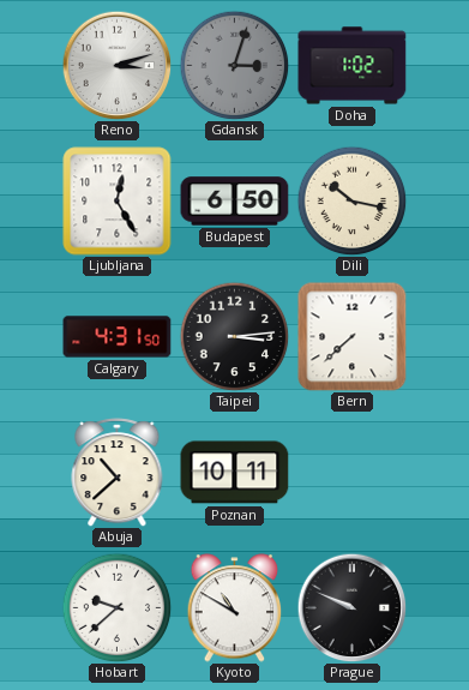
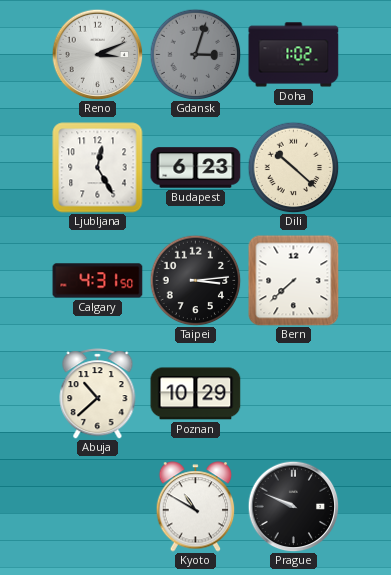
Reno: 3:12 -> 3:11 (97, 54)
Budapest: 6:50 -> 6:23 (196, 168)
Dili: 10:17 -> 10:22 (293, 167)
Poznan: 10:11 -> 10:29 (196, 394)
Hobart: 9:38 -> none (116, 607)
